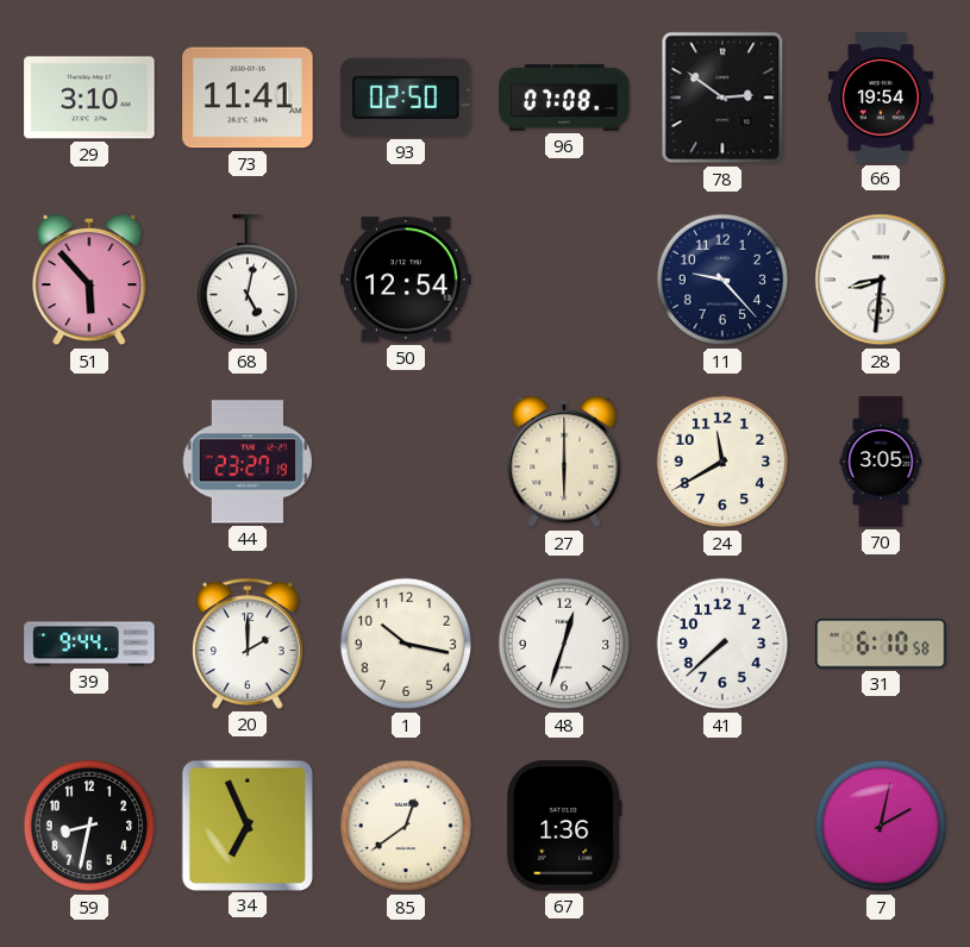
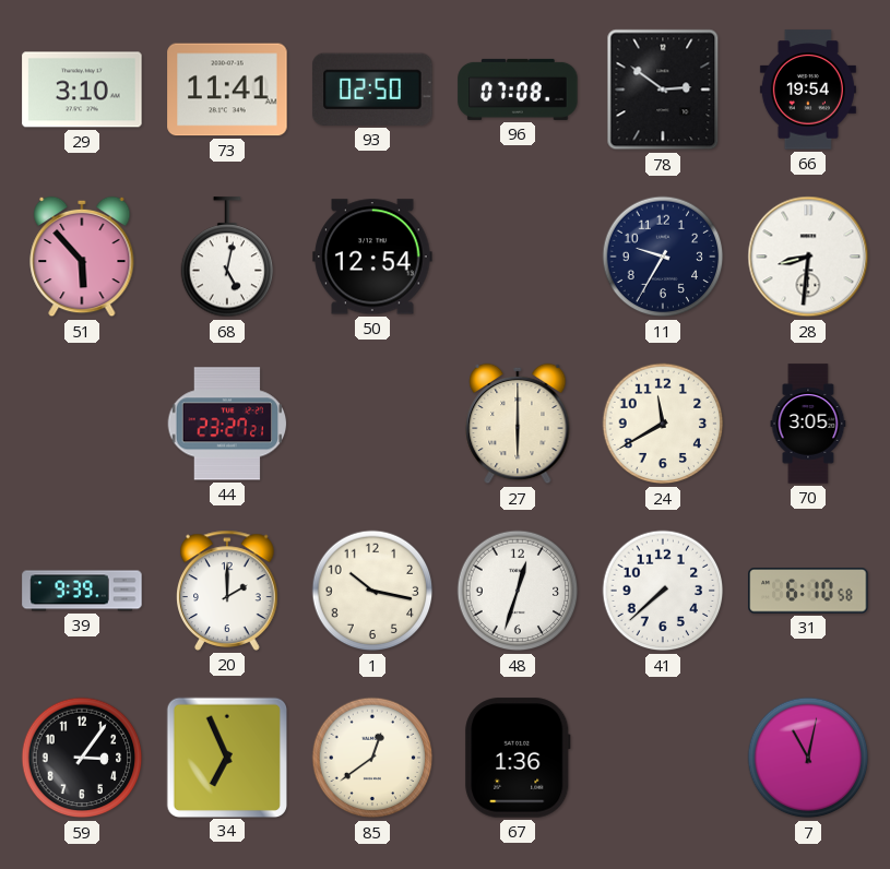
11: 9:23 -> 9:35 (663, 257)
44: 23:27:19 -> 23:27:21 (227, 424)
39: 9:44 -> 9:39 (82, 591)
59: 8:32 -> 3:06 (82, 758)
7: 2:02 -> 11:02 (808, 758)
